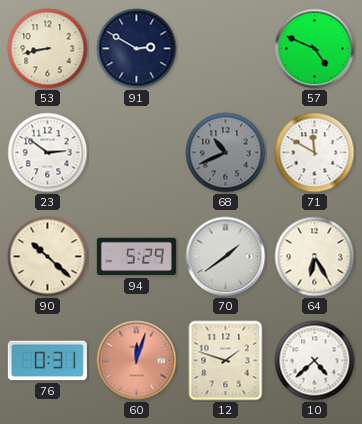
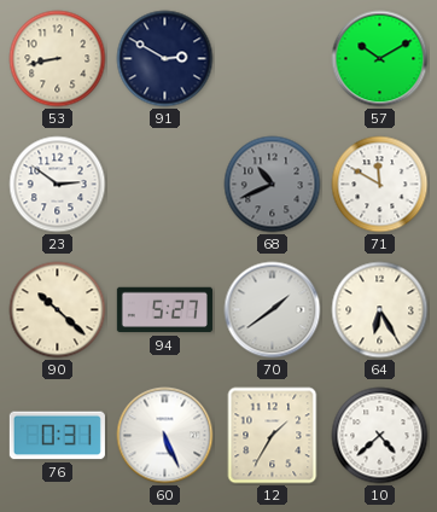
57: 4:49 -> 10:10 (380, 59)
94: 5:29 -> 5:27 (164, 310)
60: 12:03 -> 5:26 (165, 436)
60 dial: salmon -> white (165, 436)
12: 1:48 -> 1:35 (273, 436)
